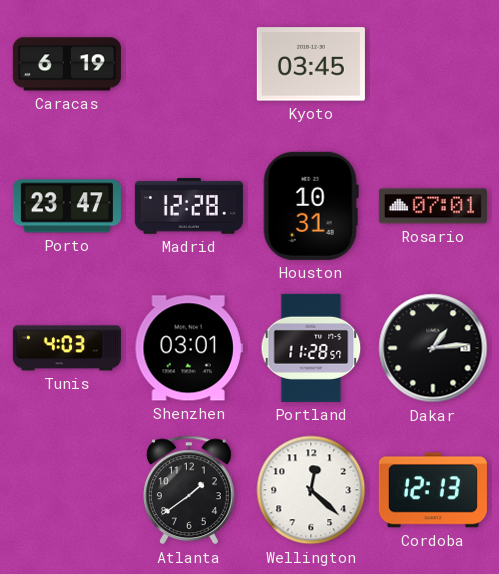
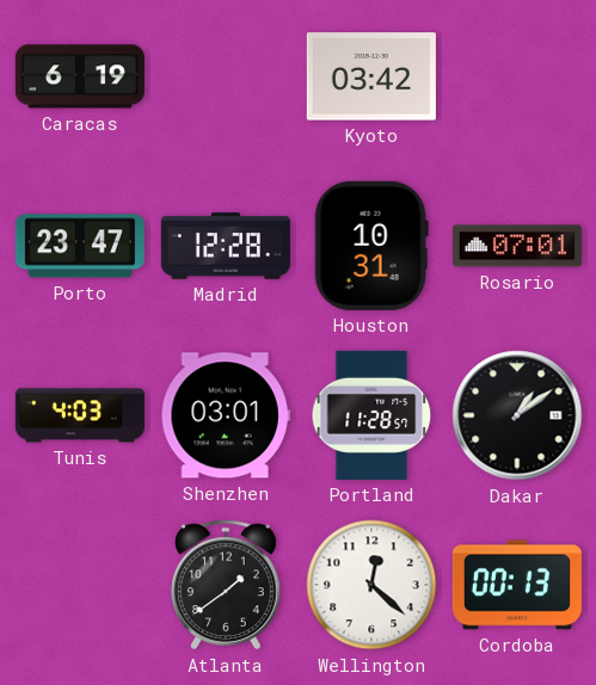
Kyoto: 03:45 -> 03:42 (371, 76)
Dakar: 1:14 -> 1:09 (517, 415)
Cordoba: 12:13 -> 00:13 (517, 585)
